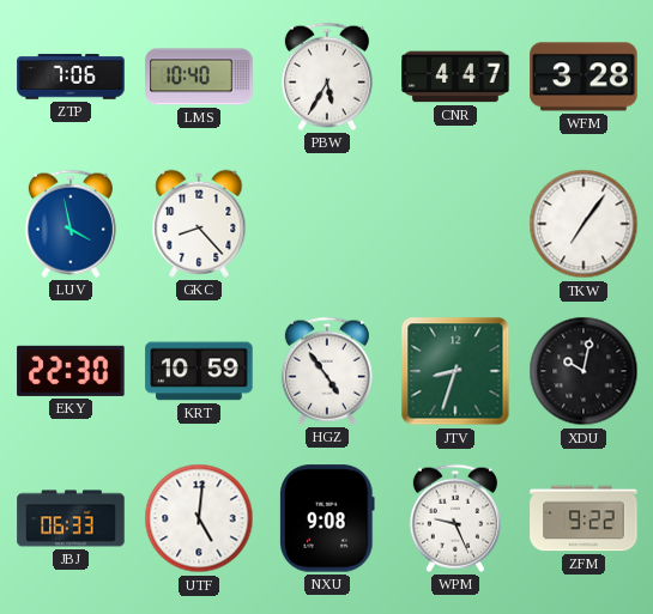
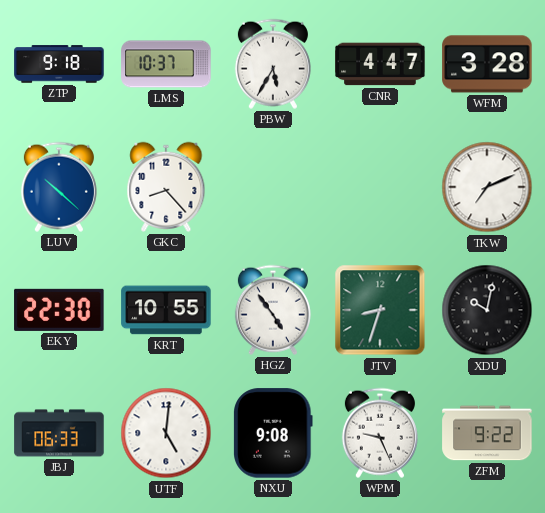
ZTP: 7:06 -> 9:18 (59, 64)
LMS: 10:40 -> 10:37 (166, 64)
LUV: 3:58 -> 10:22 (59, 187)
TKW: 7:06 -> 7:11 (487, 187)
KRT: 10:59 -> 10:55 (166, 310)
